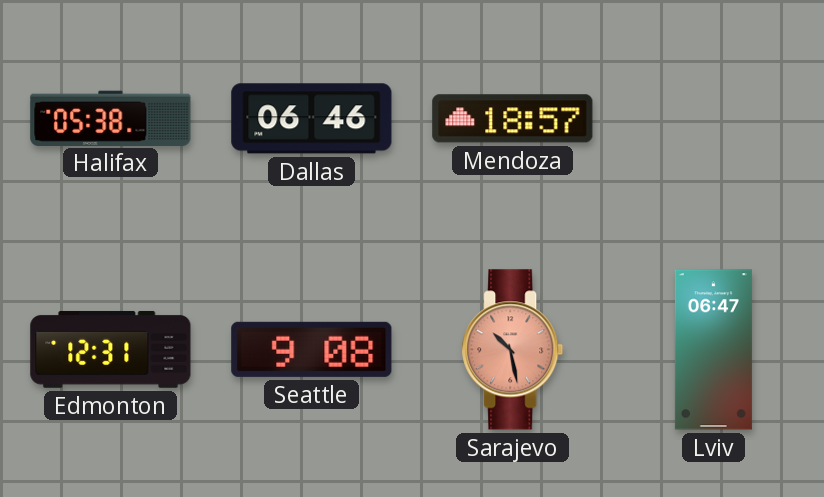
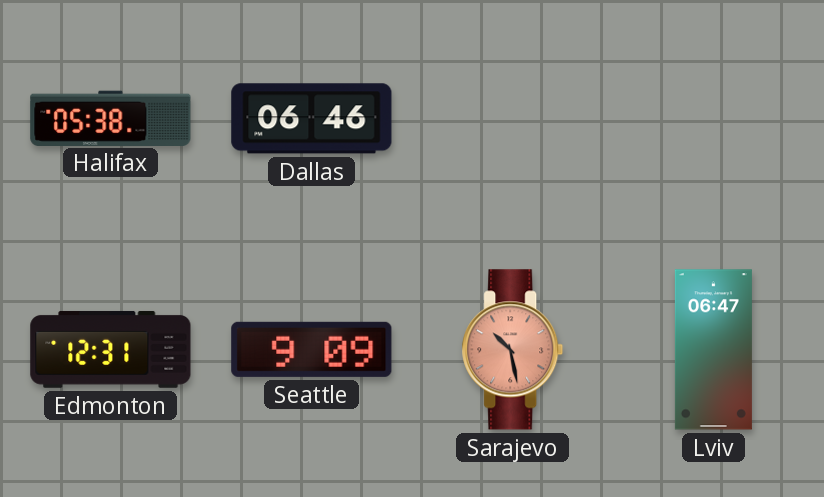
Mendoza: 18:57 -> none (513, 119)
Seattle: 9:08 -> 9:09 (312, 349)
